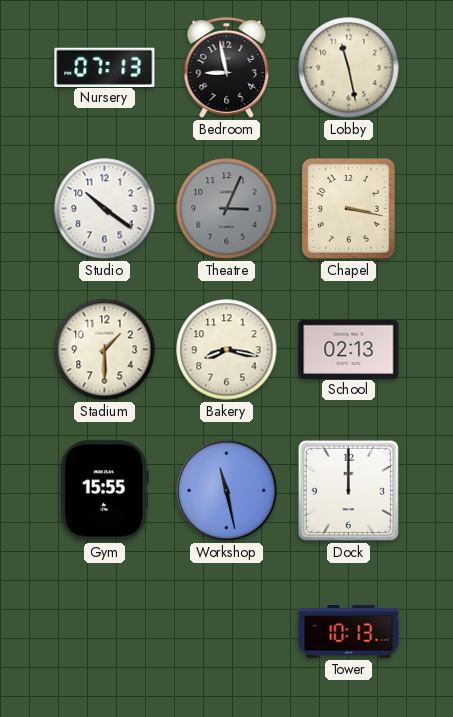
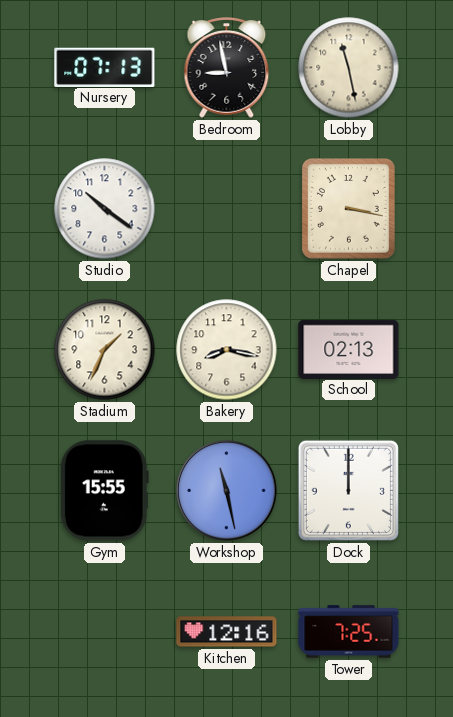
Theatre: 3:04 -> none (227, 209)
Stadium: 1:30 -> 1:34 (105, 350)
Kitchen: none -> 12:16 (227, 632)
Tower: 10:13 -> 7:25 (349, 632)
